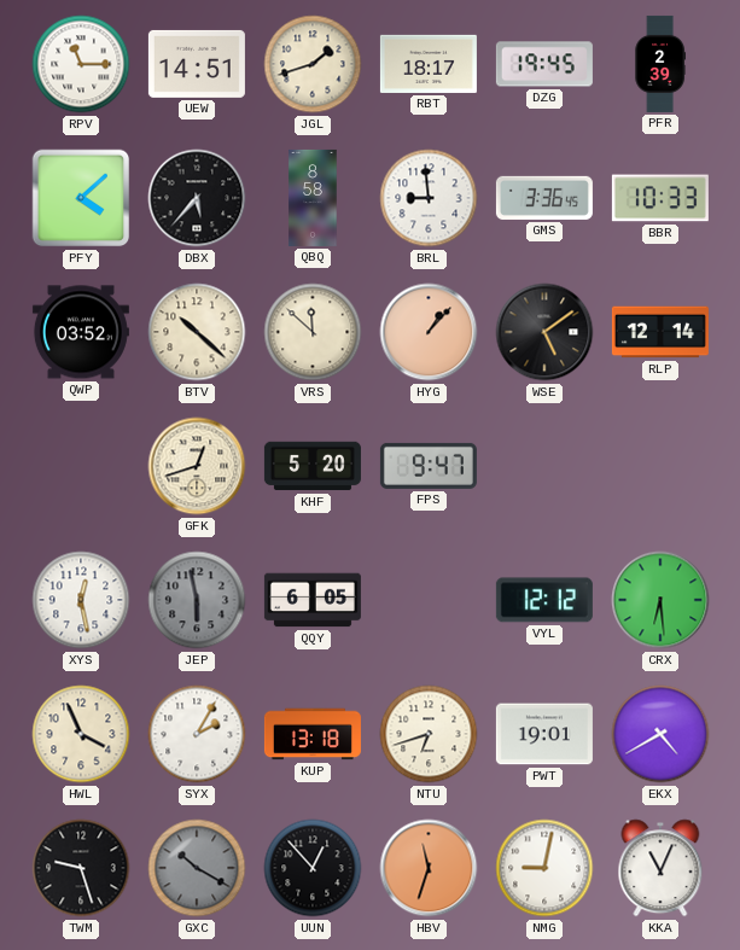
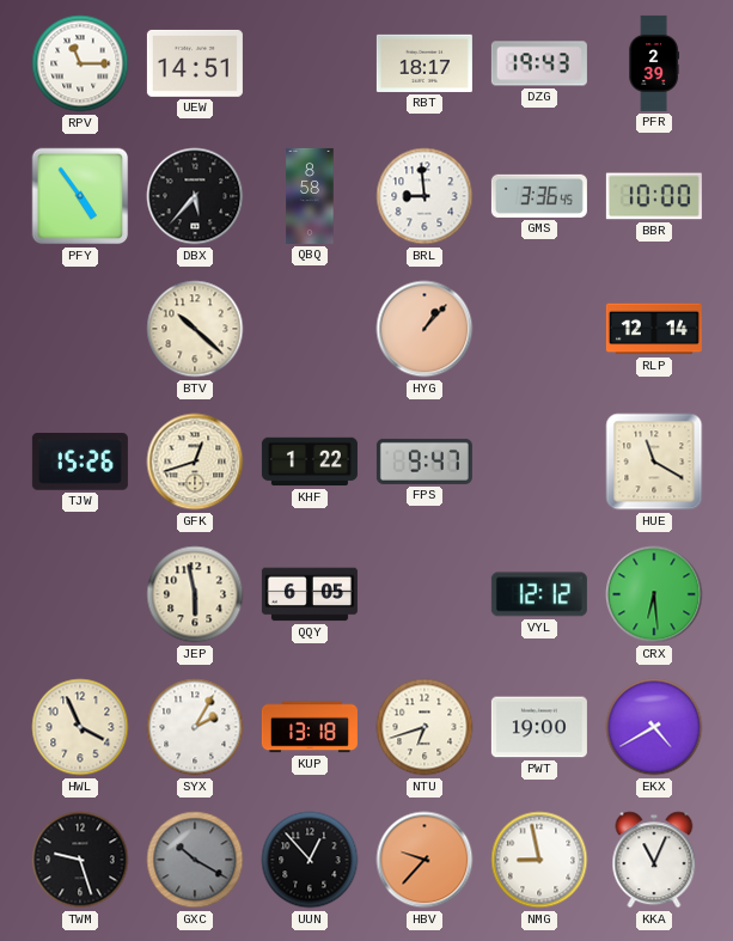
JGL: 1:42 -> none (313, 64)
DZG: 19:45 -> 19:43 (539, 63)
PFY: 4:08 -> 4:54 (80, 196)
BBR: 10:33 -> 10:00 (654, 196)
QWP: 03:52 -> none (81, 332)
VRS: 11:52 -> none (313, 332)
WSE: 5:09 -> none (544, 332)
TJW: none -> 15:26 (80, 462)
KHF: 5:20 -> 1:22 (310, 462)
HUE: none -> 11:20 (654, 462)
XYS: 12:28 -> none (81, 600)
JEP dial: grey -> cream (195, 594)
PWT: 19:01 -> 19:00 (539, 727)
HBV: 11:33 -> 9:37 (424, 860)
NMG: 9:02 -> 8:58 (539, 860)
